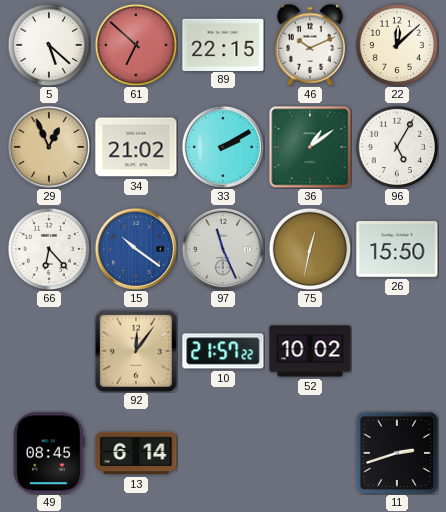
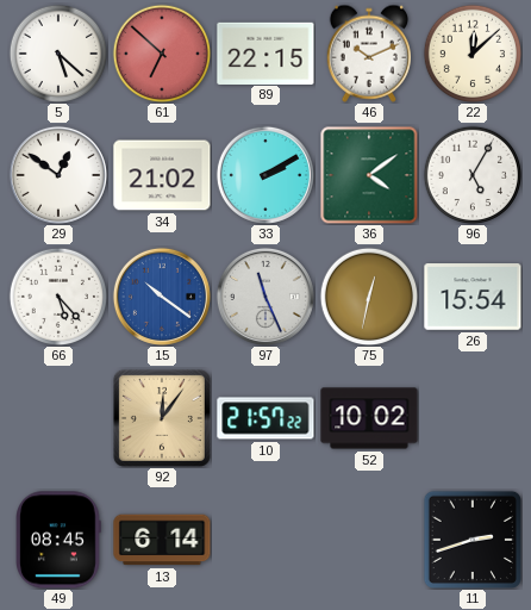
29: 12:56 -> 12:51 (58, 175)
29 dial: champagne -> white (58, 175)
36: 1:09 -> 4:09 (369, 175)
66: 6:23 -> 5:23 (58, 297)
26: 15:50 -> 15:54 (473, 297)
